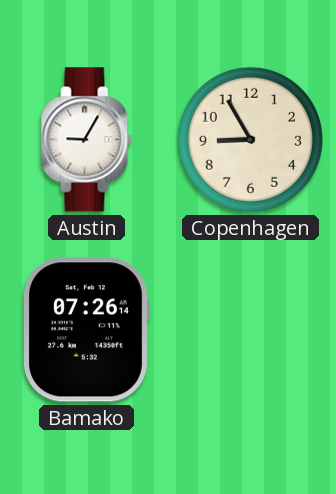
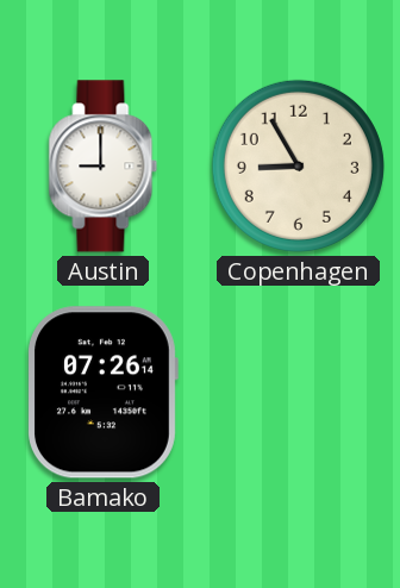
Austin: 9:05 -> 9:00 (104, 167)
